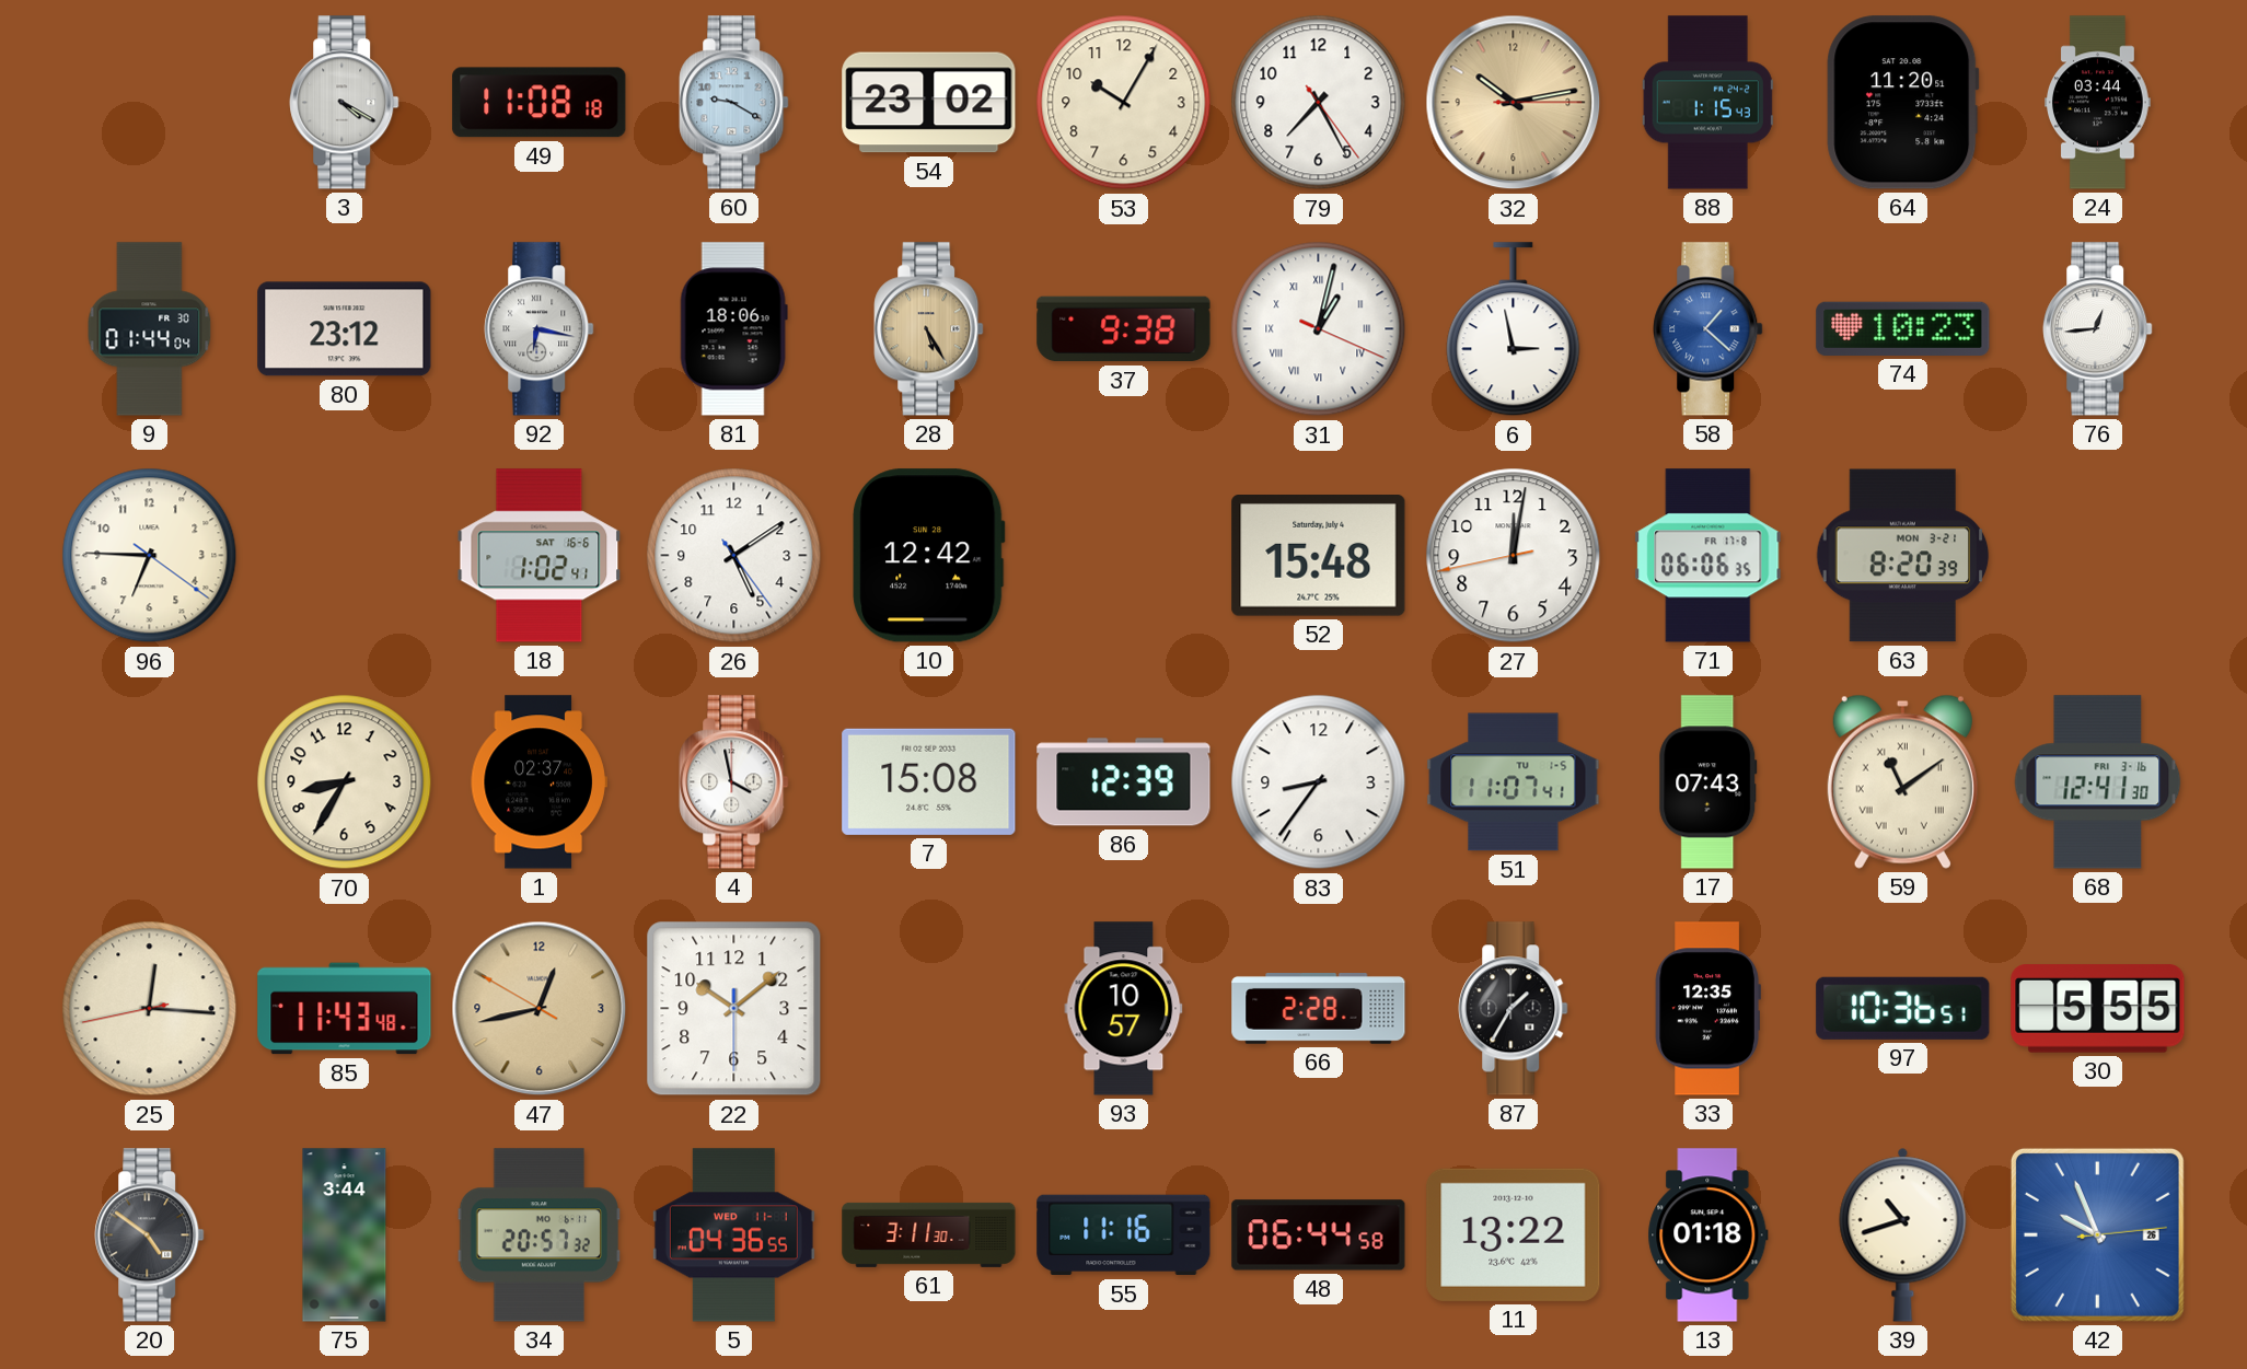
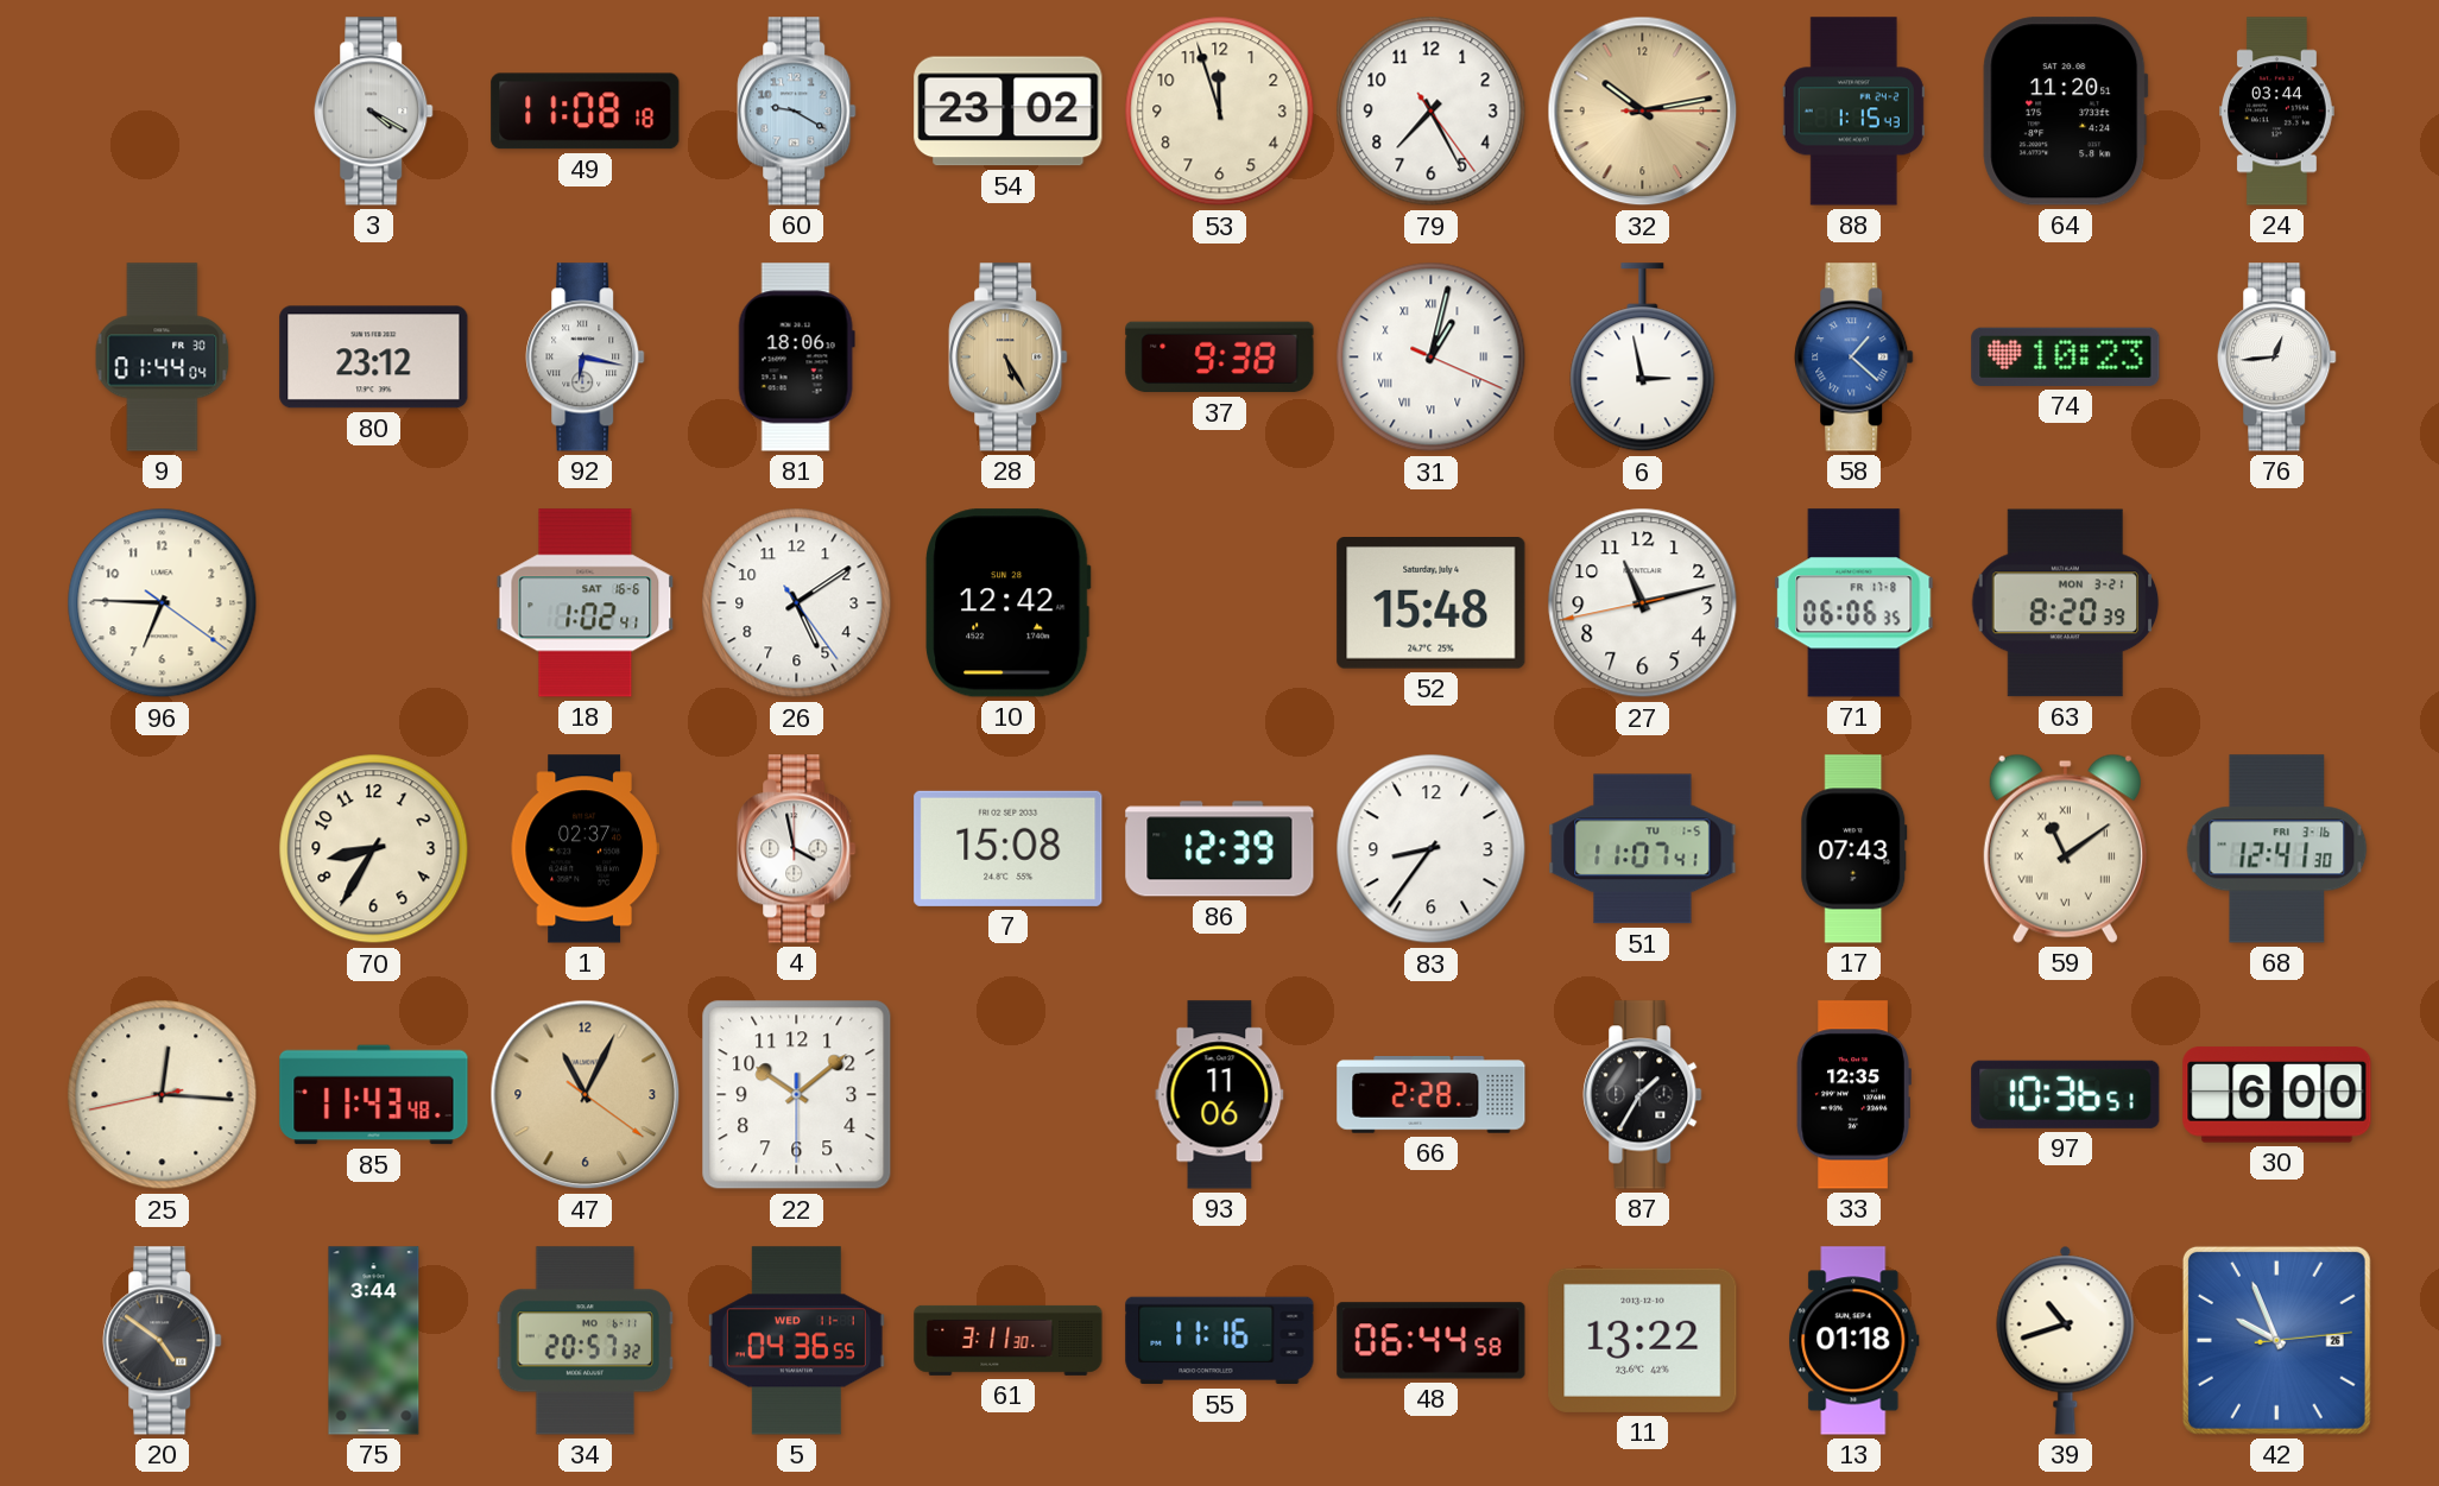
53: 10:05 -> 11:57 (1220, 112)
27: 12:01 -> 11:12 (1643, 603)
47: 12:42 -> 11:04 (586, 1095)
93: 10:57 -> 11:06 (1220, 1095)
30: 5:55 -> 6:00 (2277, 1095)
